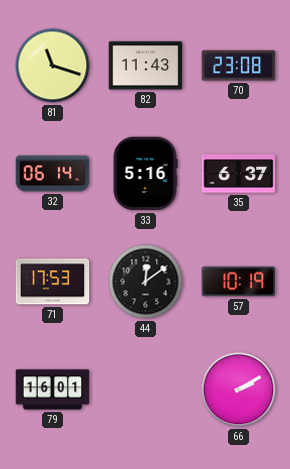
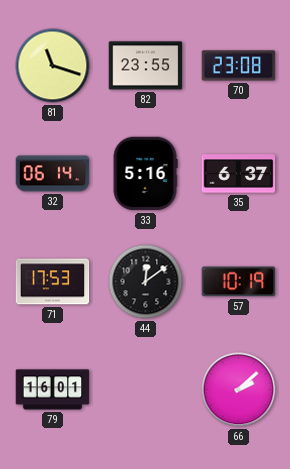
82: 11:43 -> 23:55 (146, 66)
66: 2:10 -> 2:08 (239, 390)
